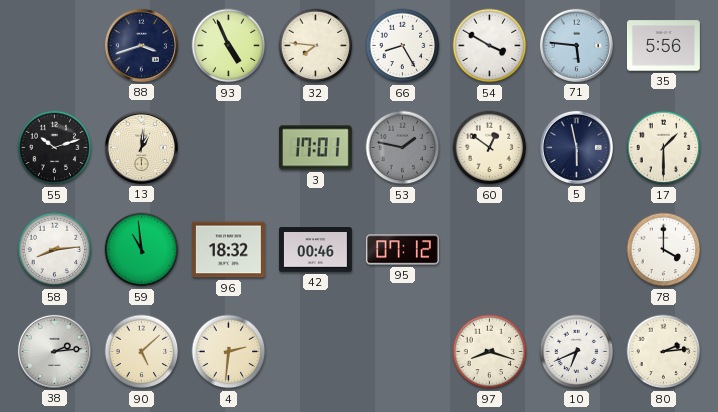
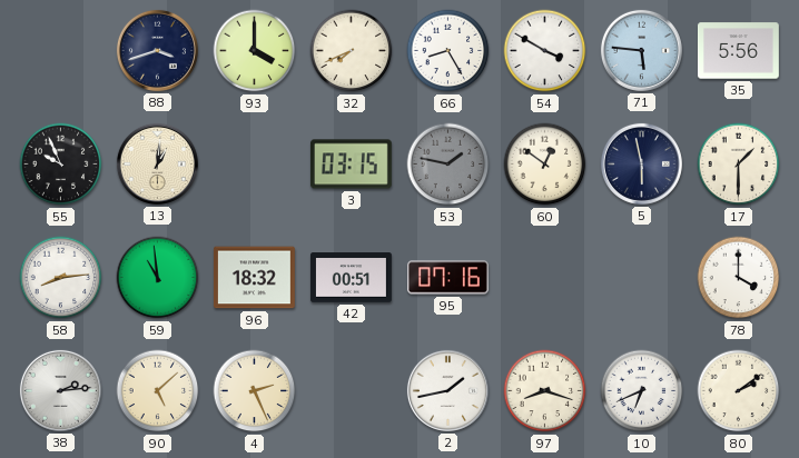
93: 4:56 -> 4:00 (255, 51)
32: 7:46 -> 7:41 (352, 51)
55: 10:12 -> 9:56 (61, 165)
3: 17:01 -> 03:15 (351, 165)
42: 00:46 -> 00:51 (351, 278)
95: 07:12 -> 07:16 (447, 278)
4: 2:31 -> 2:26 (255, 391)
2: none -> 1:43 (447, 390)
80: 2:14 -> 2:09 (739, 391)
